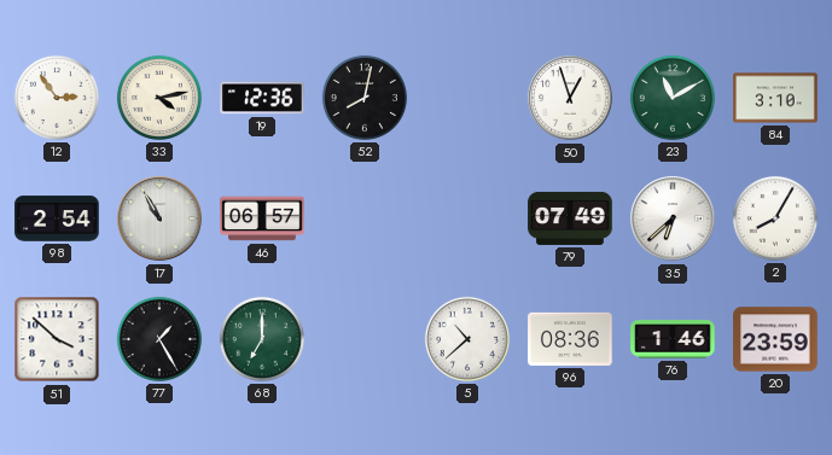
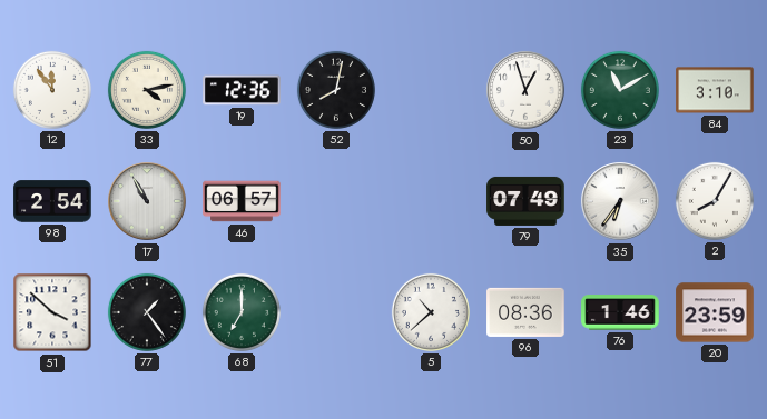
12: 2:54 -> 11:54 (52, 90)
35: 6:38 -> 6:36 (620, 201)
77: 1:25 -> 1:24 (147, 312)
